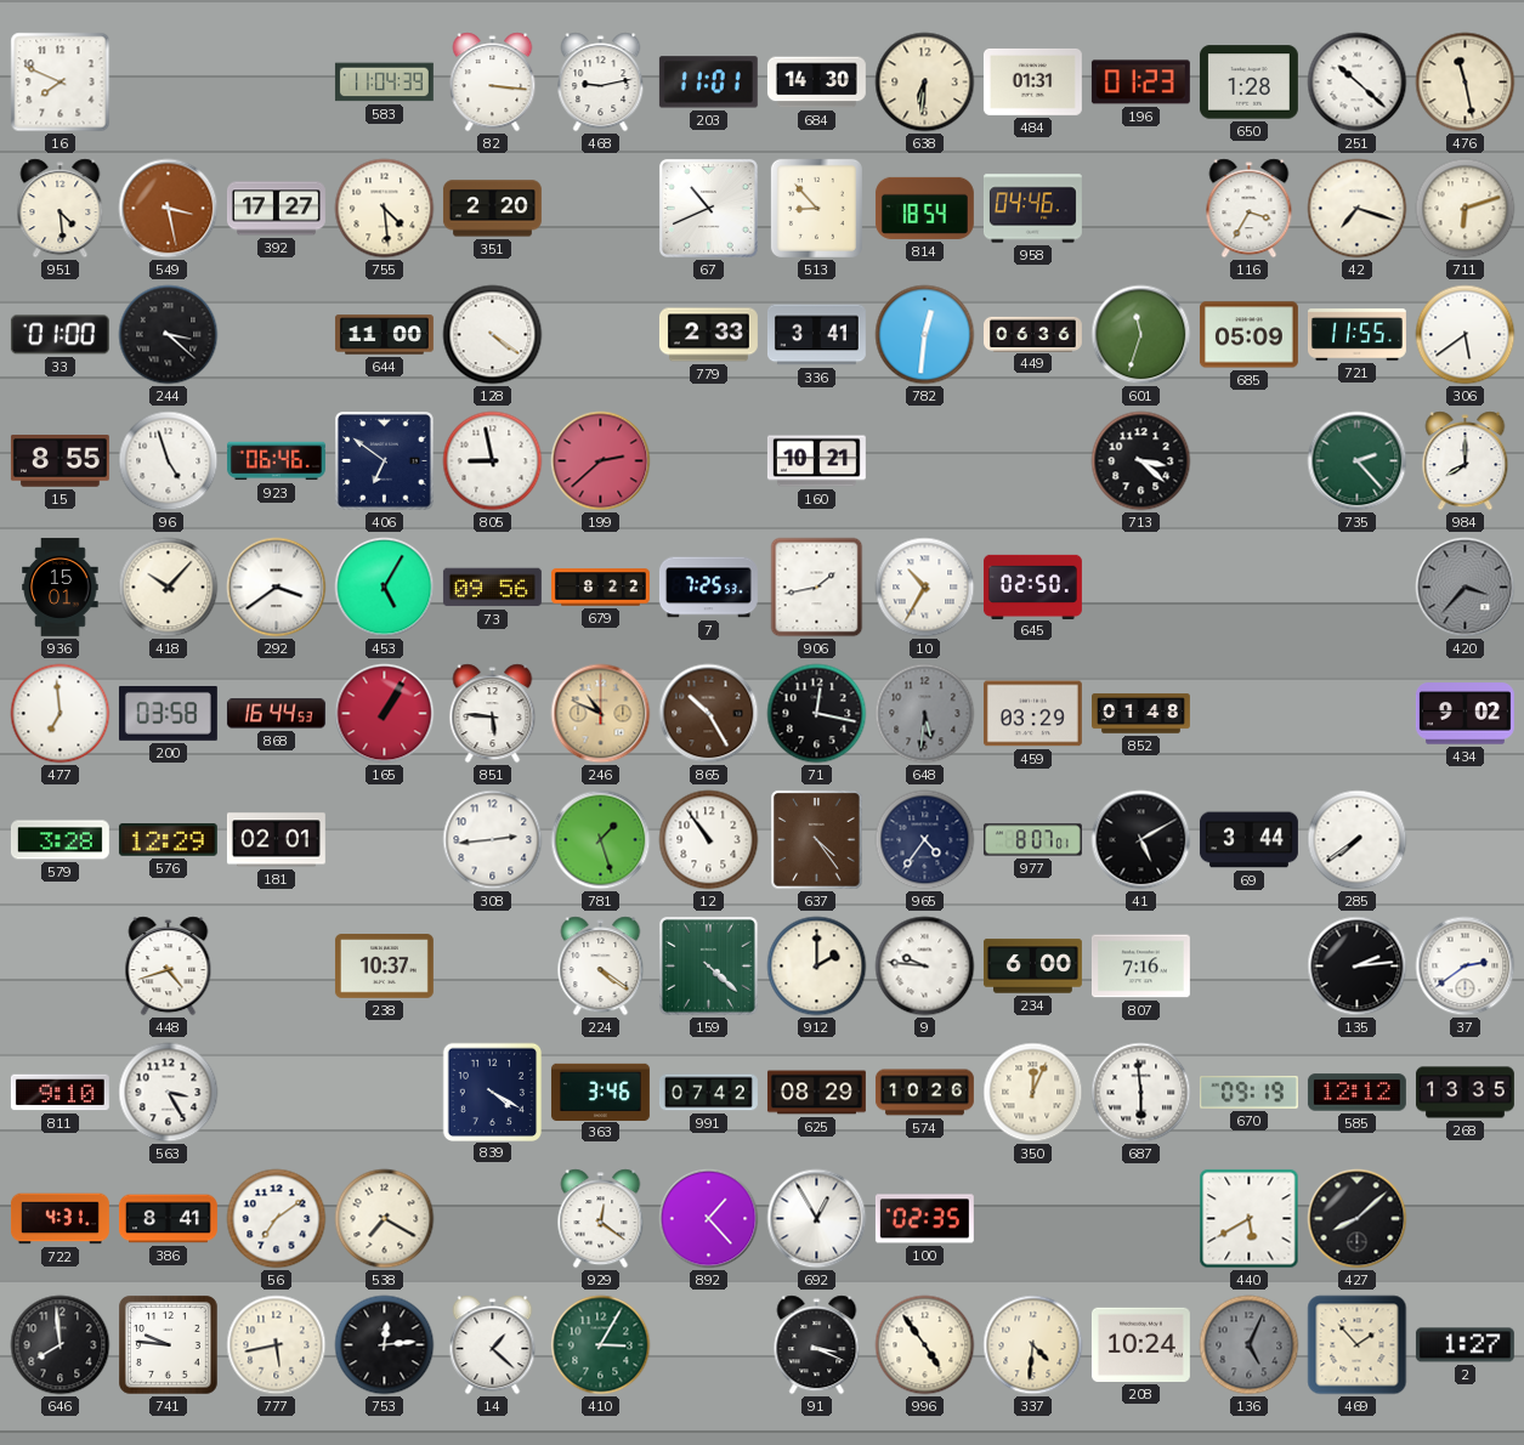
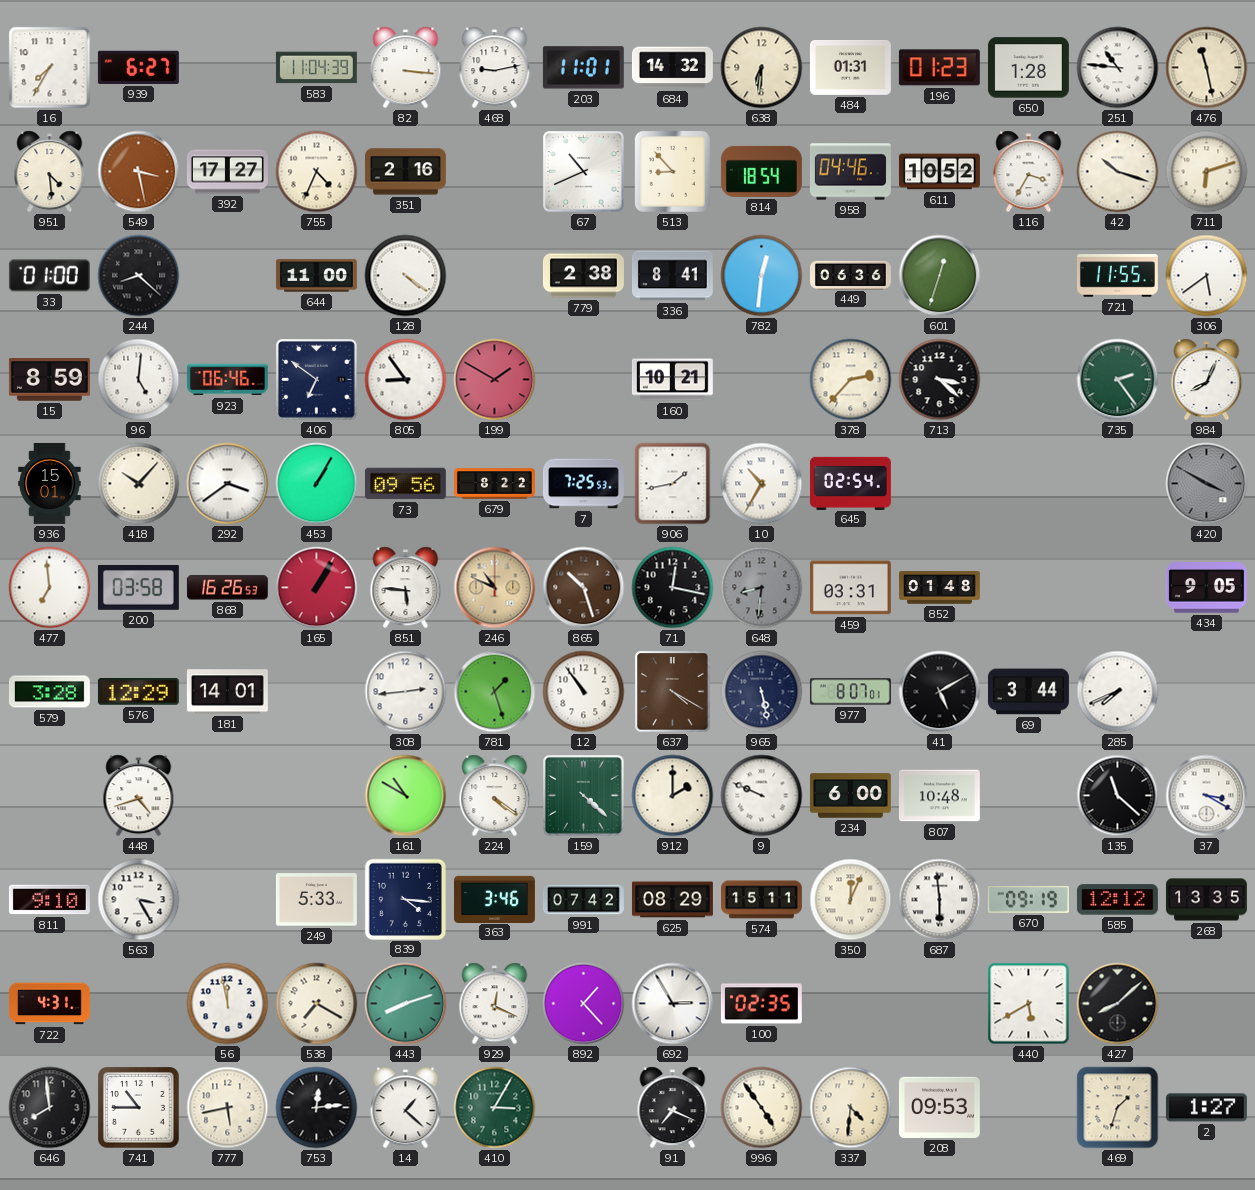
16: 7:49 -> 7:35 (50, 68)
939: none -> 6:27 (138, 67)
684: 14:30 -> 14:32 (672, 68)
251: 10:22 -> 10:46 (1118, 68)
755: 4:29 -> 4:34 (317, 172)
351: 2:20 -> 2:16 (405, 172)
611: none -> 10:52 (939, 172)
42: 7:18 -> 10:18 (1118, 172)
244: 3:22 -> 8:22 (139, 276)
779: 2:33 -> 2:38 (583, 276)
336: 3:41 -> 8:41 (672, 276)
601: 11:33 -> 12:33 (940, 276)
685: 05:09 -> none (1248, 335)
15: 8:55 -> 8:59 (49, 380)
96: 4:57 -> 5:01 (139, 380)
805: 8:58 -> 8:54 (406, 380)
199: 2:38 -> 1:50 (495, 380)
378: none -> 2:37 (851, 380)
735: 2:23 -> 2:24 (1118, 380)
984: 8:00 -> 8:04 (1207, 380)
453: 5:05 -> 1:05 (317, 484)
645: 02:50 -> 02:54 (850, 483)
420: 3:37 -> 3:50 (1207, 484)
868: 16:44 -> 16:26 (227, 588)
865: 10:25 -> 10:27 (584, 588)
648: 5:31 -> 8:31 (762, 588)
459: 03:29 -> 03:31 (850, 588)
434: 9:02 -> 9:05 (1206, 588)
181: 02:01 -> 14:01 (227, 692)
637: 4:24 -> 4:20 (673, 692)
965: 4:36 -> 5:28 (762, 692)
285: 7:39 -> 7:41 (1118, 692)
238: 10:37 -> none (384, 967)
161: none -> 10:50 (406, 796)
9: 9:46 -> 9:49 (762, 796)
807: 7:16 -> 10:48 (939, 796)
135: 2:14 -> 11:22 (1118, 796)
37: 2:39 -> 3:20 (1207, 796)
249: none -> 5:33 (316, 900)
839: 4:20 -> 4:16 (405, 899)
574: 10:26 -> 15:11 (761, 900)
386: 8:41 -> none (168, 1219)
56: 7:09 -> 11:58 (228, 1004)
443: none -> 8:12 (406, 1004)
929: 12:21 -> 12:19 (495, 1004)
692: 12:55 -> 2:55 (673, 1004)
741: 9:46 -> 10:45 (139, 1108)
91: 3:19 -> 7:19 (673, 1108)
208: 10:24 -> 09:53 (939, 1107)
136: 5:04 -> none (1250, 1345)
469: 1:53 -> 1:33 (1118, 1108)
